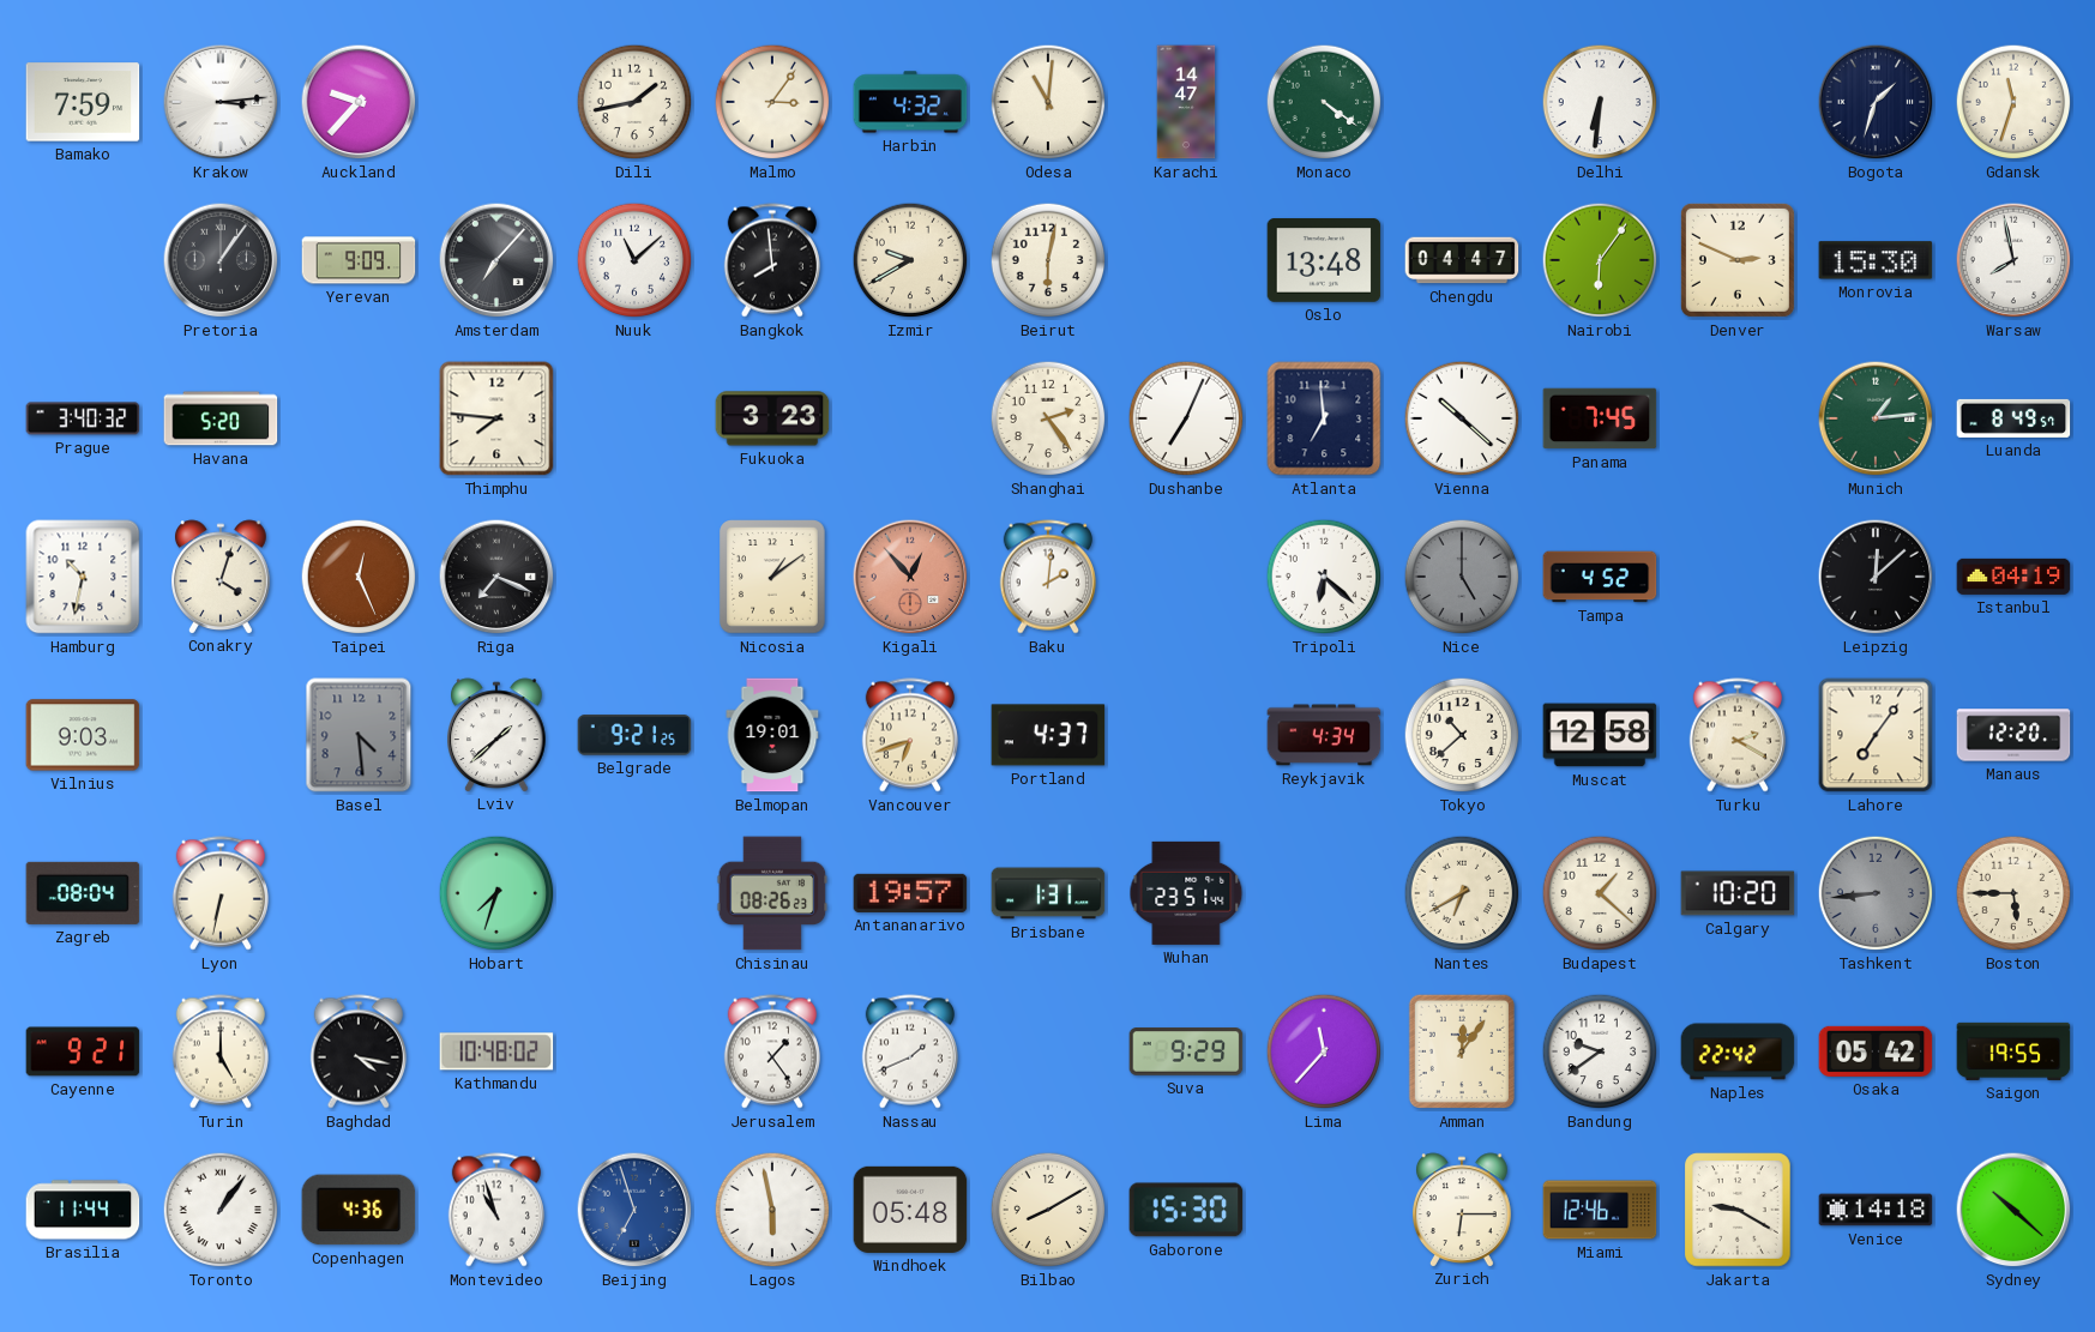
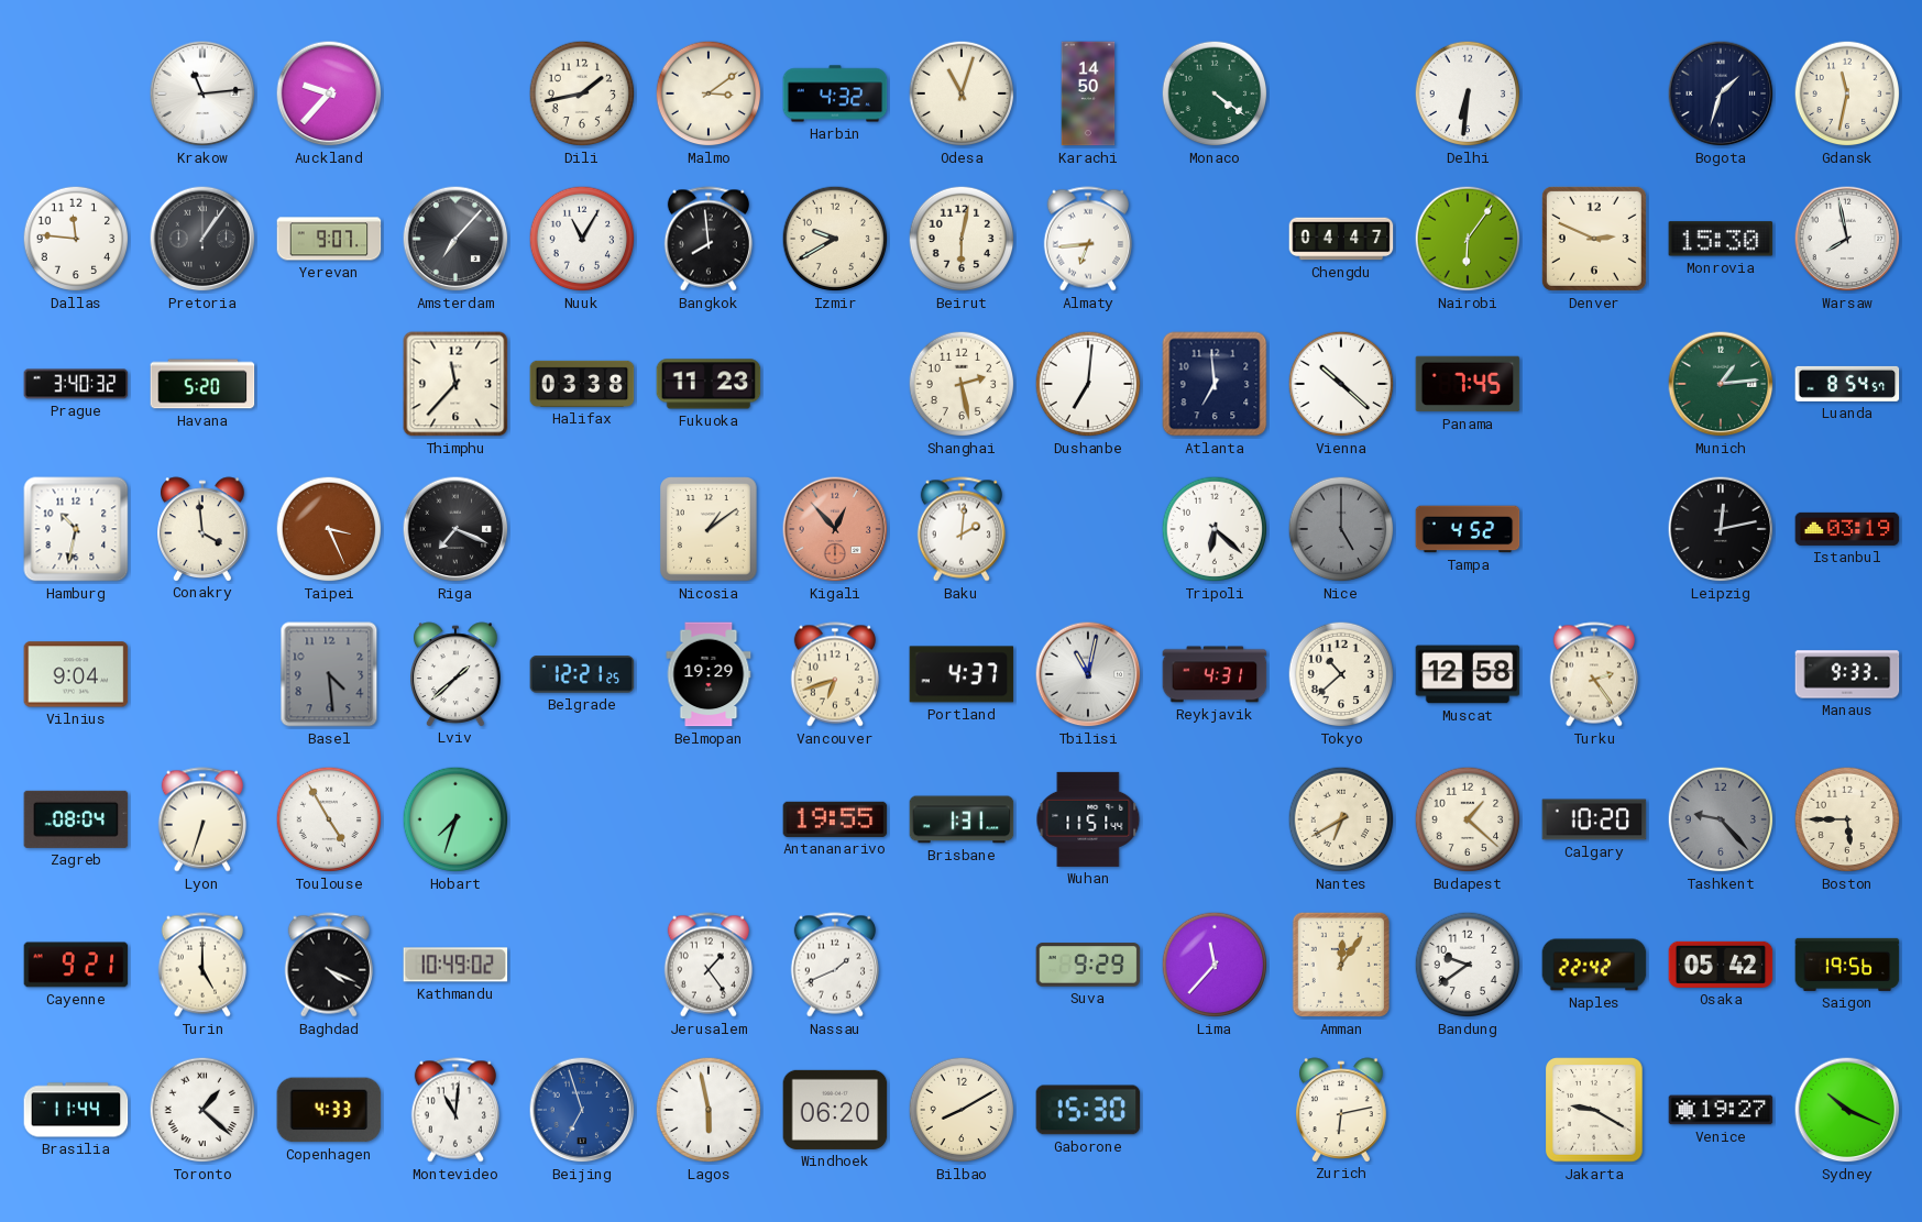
Bamako: 7:59 -> none (83, 102)
Krakow: 3:14 -> 11:14 (202, 93)
Malmo: 3:06 -> 3:09 (709, 93)
Odesa: 11:01 -> 11:03 (962, 93)
Karachi: 14:47 -> 14:50 (1088, 93)
Gdansk: 11:33 -> 11:32 (1847, 93)
Dallas: none -> 11:46 (76, 239)
Yerevan: 9:09 -> 9:07 (329, 239)
Nuuk: 11:08 -> 11:05 (582, 239)
Almaty: none -> 6:44 (1088, 239)
Oslo: 13:48 -> none (1324, 260)
Thimphu: 7:46 -> 11:37 (455, 384)
Halifax: none -> 03:38 (582, 384)
Fukuoka: 3:23 -> 11:23 (709, 384)
Shanghai: 2:24 -> 2:28 (962, 384)
Dushanbe: 7:04 -> 7:01 (1088, 384)
Luanda: 8:49 -> 8:54 (1847, 384)
Conakry: 4:03 -> 3:59 (204, 529)
Taipei: 12:26 -> 3:26 (329, 529)
Leipzig: 12:08 -> 12:13 (1721, 529)
Istanbul: 04:19 -> 03:19 (1847, 529)
Vilnius: 9:03 -> 9:04 (76, 674)
Belgrade: 9:21 -> 12:21 (582, 674)
Belmopan: 19:01 -> 19:29 (709, 674)
Tbilisi: none -> 11:02 (1088, 674)
Reykjavik: 4:34 -> 4:31 (1215, 674)
Turku: 2:20 -> 2:24 (1594, 674)
Lahore: 7:06 -> none (1876, 735)
Manaus: 12:20 -> 9:33 (1847, 674)
Lyon: 6:32 -> 6:33 (202, 819)
Toulouse: none -> 4:55 (329, 819)
Chisinau: 08:26 -> none (772, 893)
Antananarivo: 19:57 -> 19:55 (835, 819)
Wuhan: 23:51 -> 11:51 (1088, 819)
Tashkent: 8:44 -> 9:23 (1721, 819)
Baghdad: 4:17 -> 4:19 (329, 965)
Kathmandu: 10:48 -> 10:49 (455, 965)
Saigon: 19:55 -> 19:56 (1847, 965)
Toronto: 1:06 -> 1:22 (202, 1110)
Copenhagen: 4:36 -> 4:33 (329, 1110)
Montevideo: 10:57 -> 11:01 (455, 1110)
Windhoek: 05:48 -> 06:20 (835, 1110)
Zurich: 6:15 -> 6:13 (1342, 1110)
Miami: 12:46 -> none (1600, 1210)
Venice: 14:18 -> 19:27 (1721, 1110)
Sydney: 10:22 -> 10:19 (1847, 1110)
